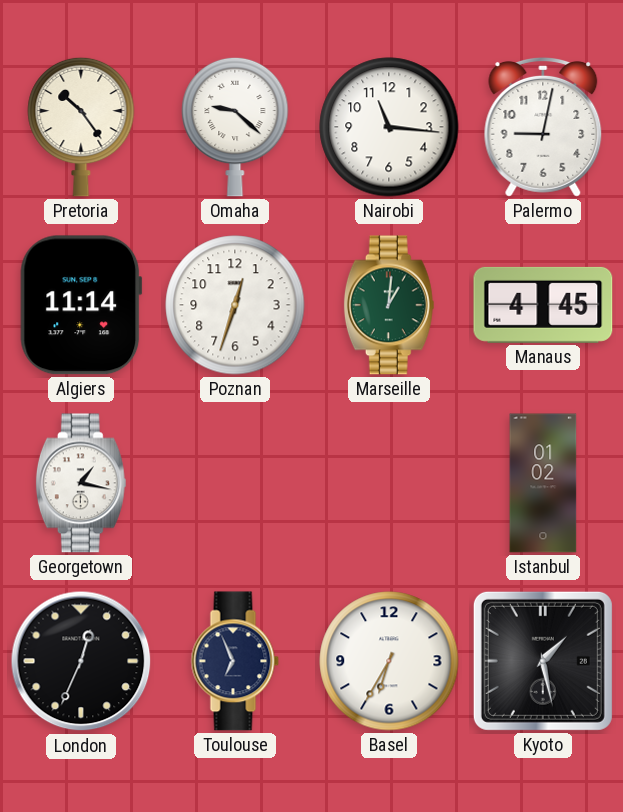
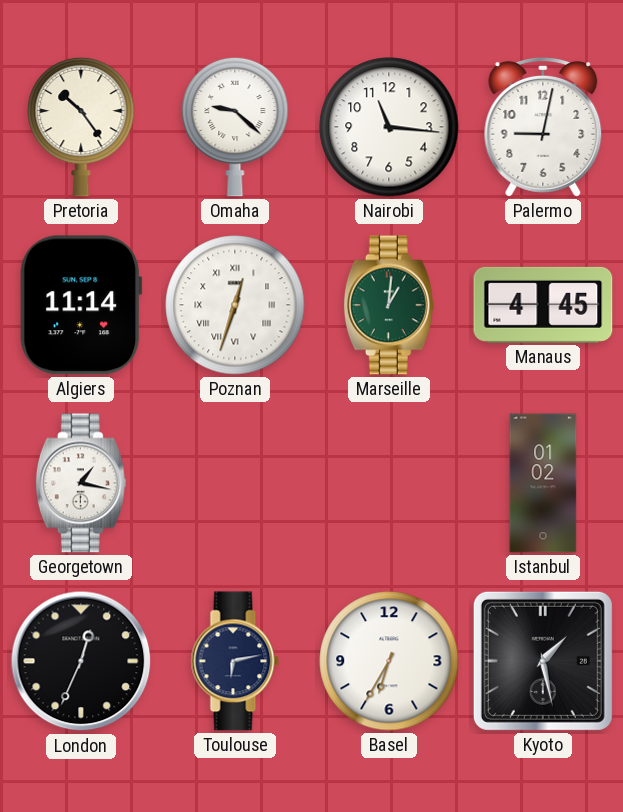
Poznan numerals: Arabic -> Roman (235, 305)
Toulouse: 6:56 -> 6:13 (235, 661)
